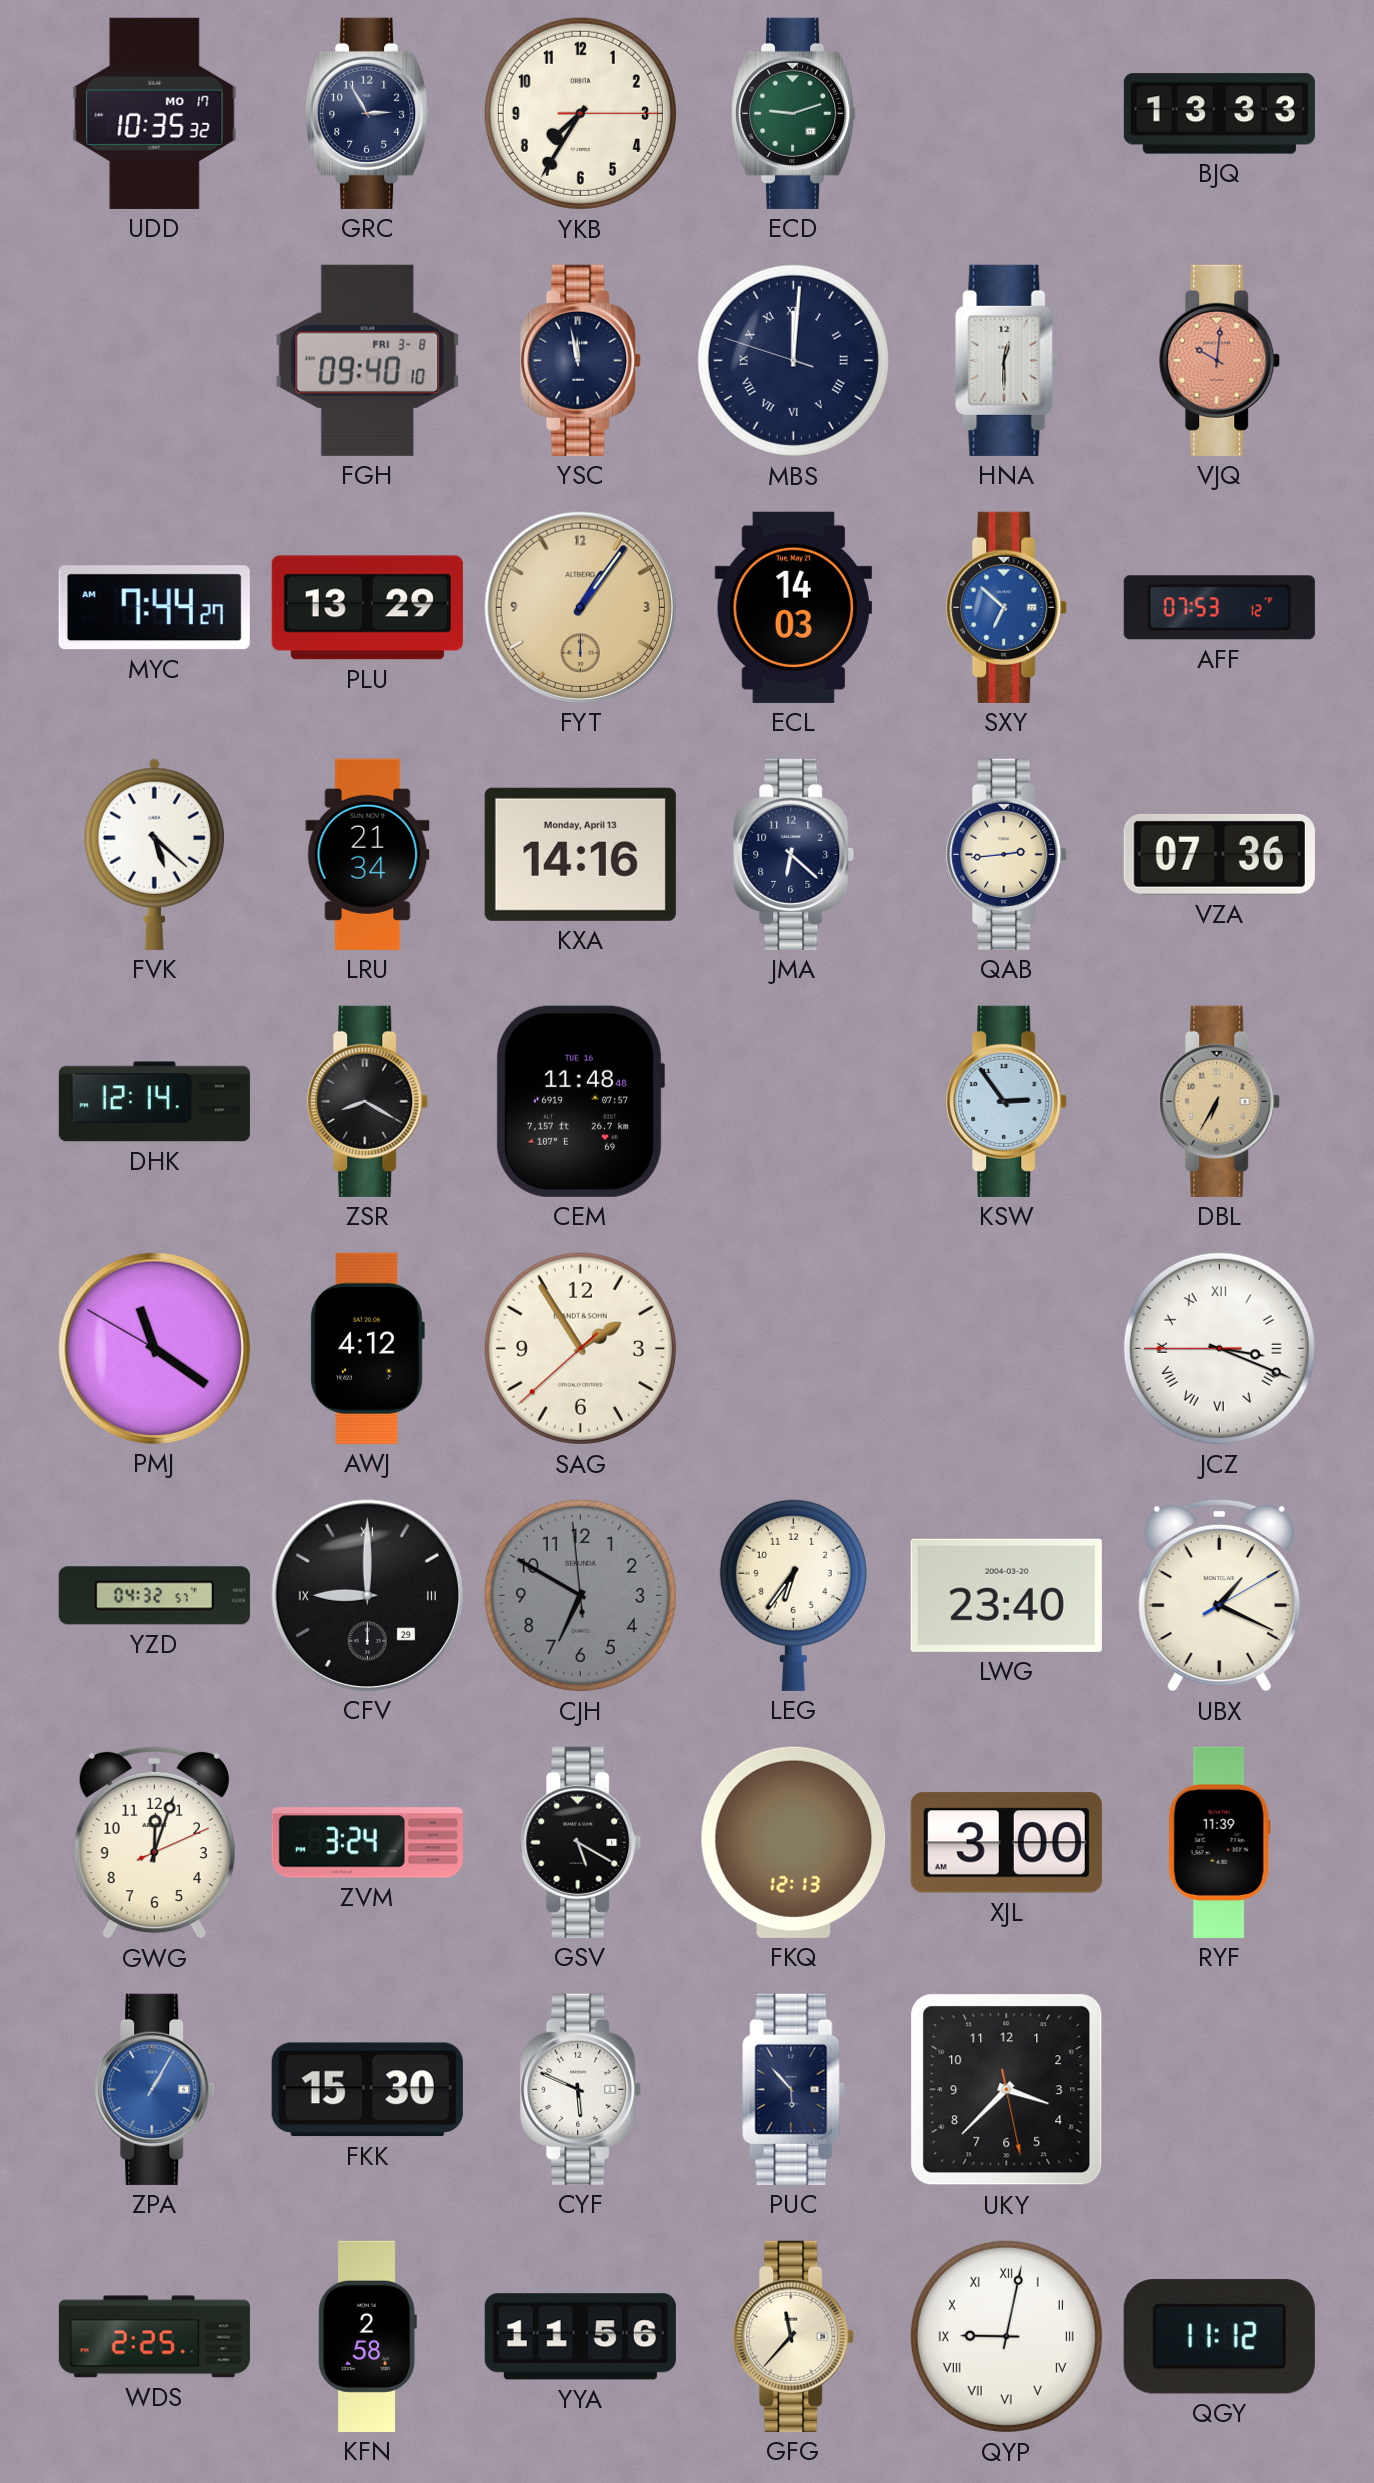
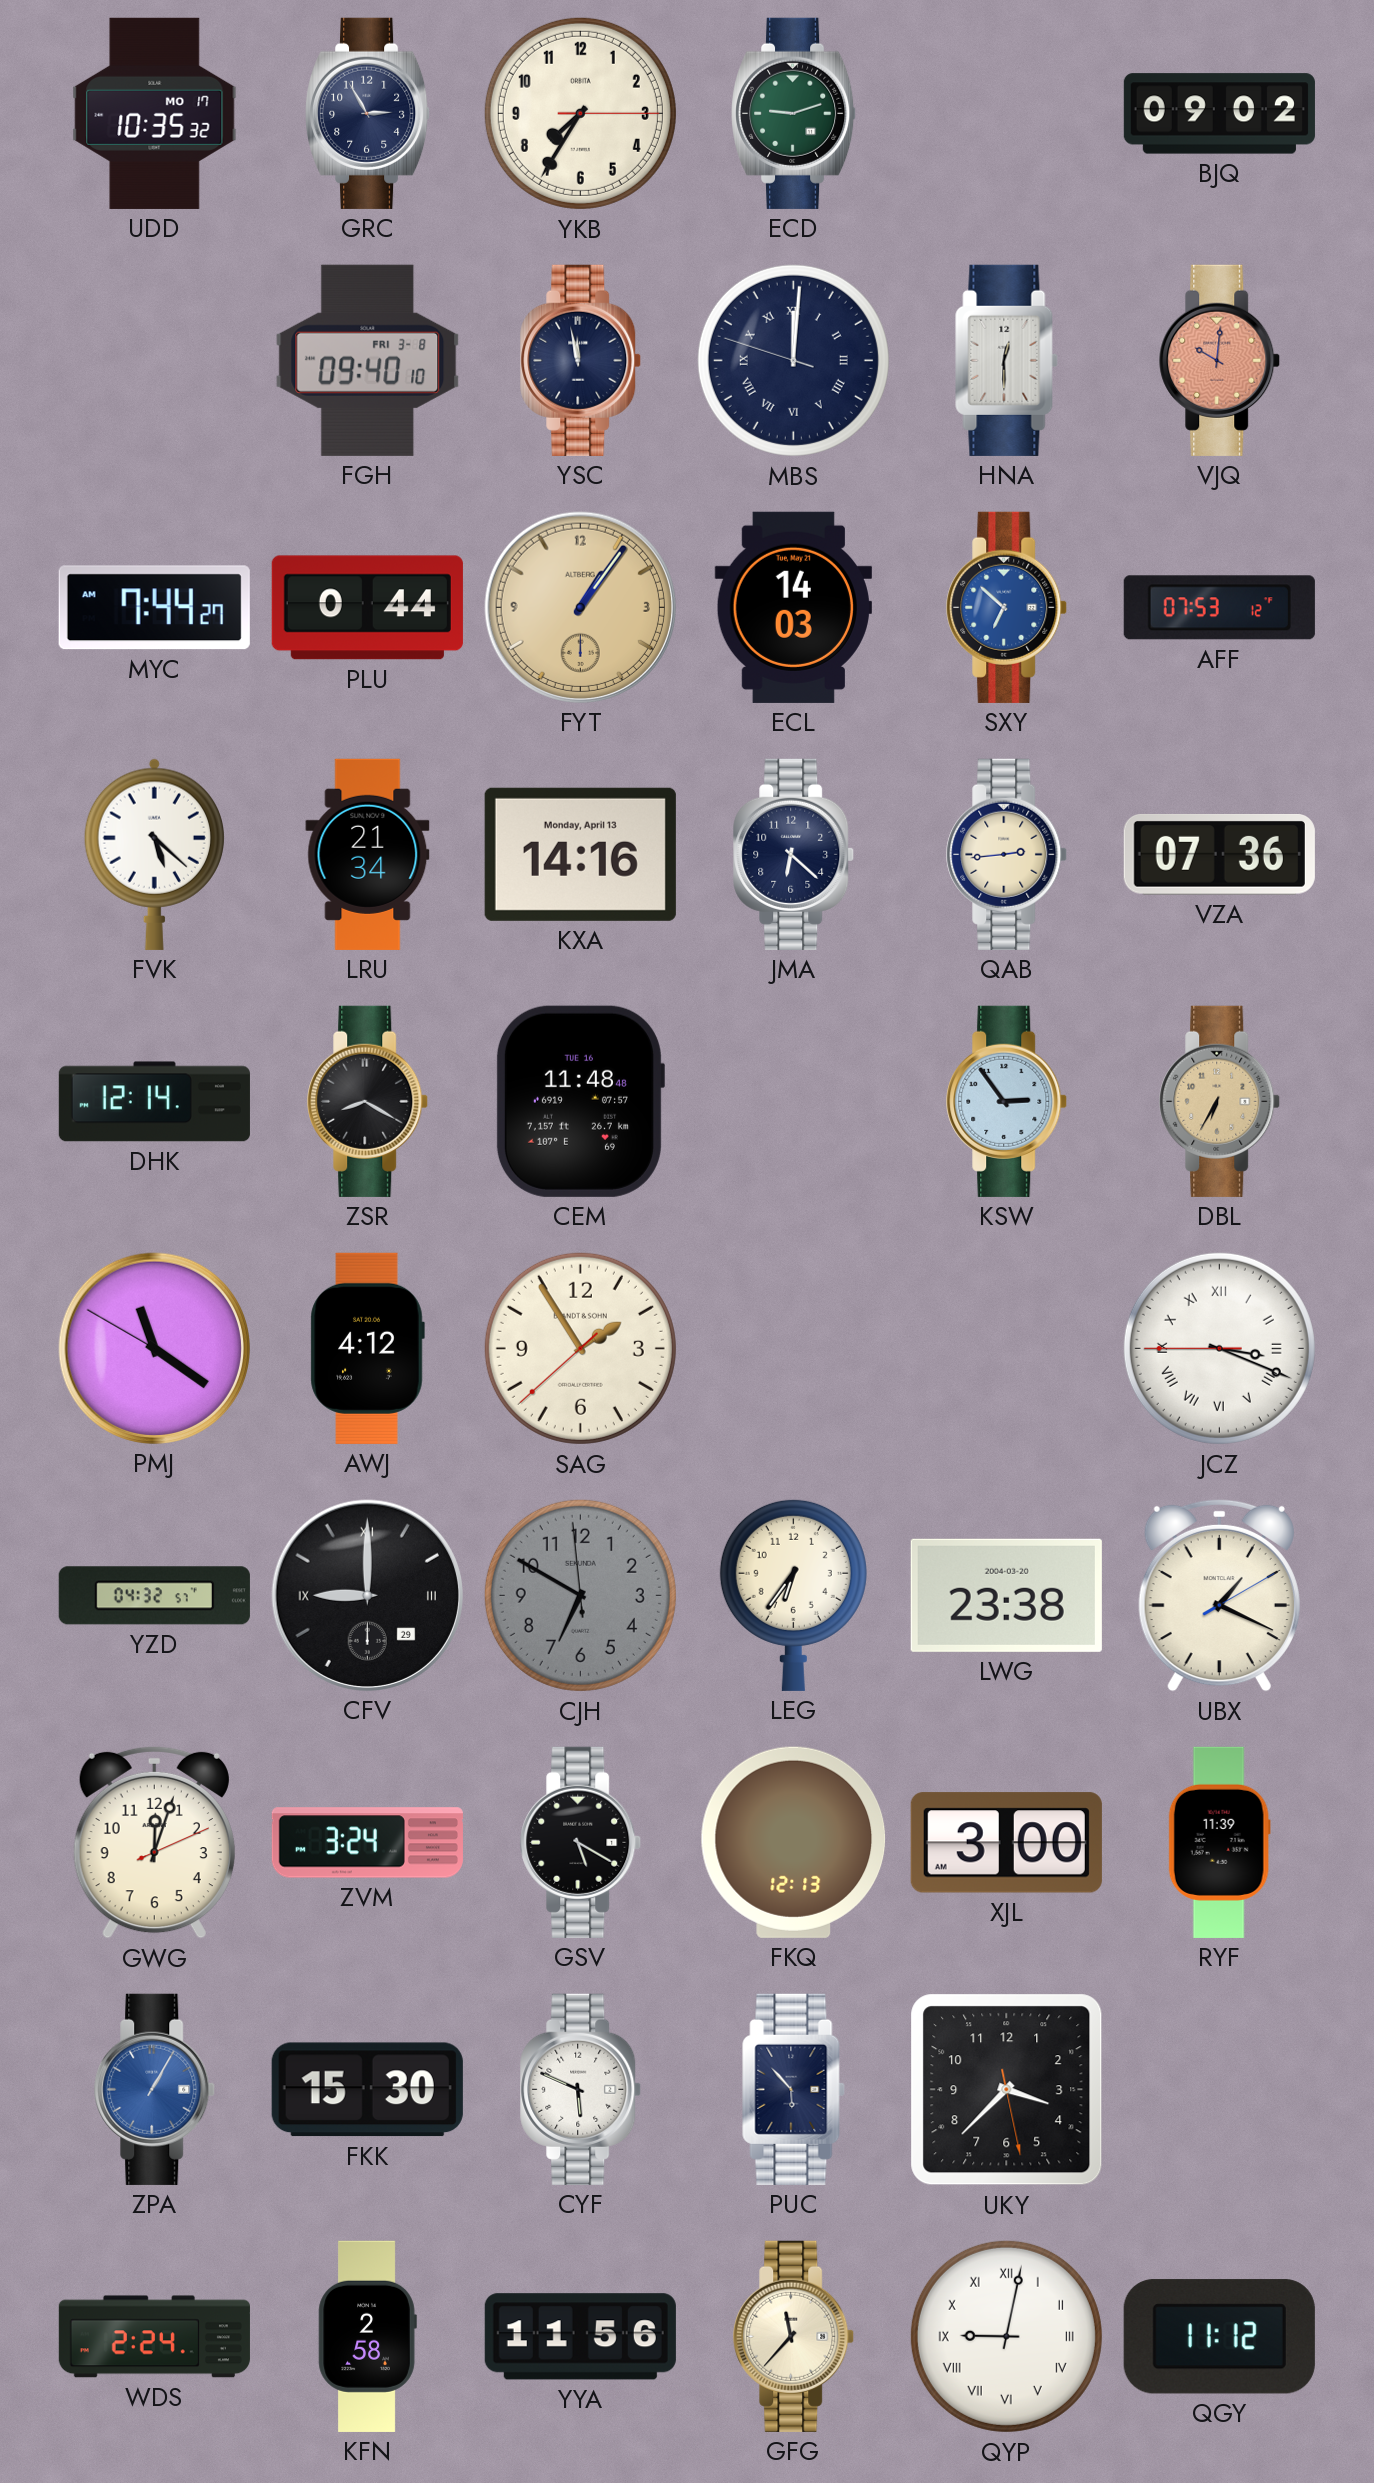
BJQ: 13:33 -> 09:02 (1219, 114)
PLU: 13:29 -> 0:44 (367, 608)
LWG: 23:40 -> 23:38 (1006, 1595)
WDS: 2:25 -> 2:24 (154, 2337)
